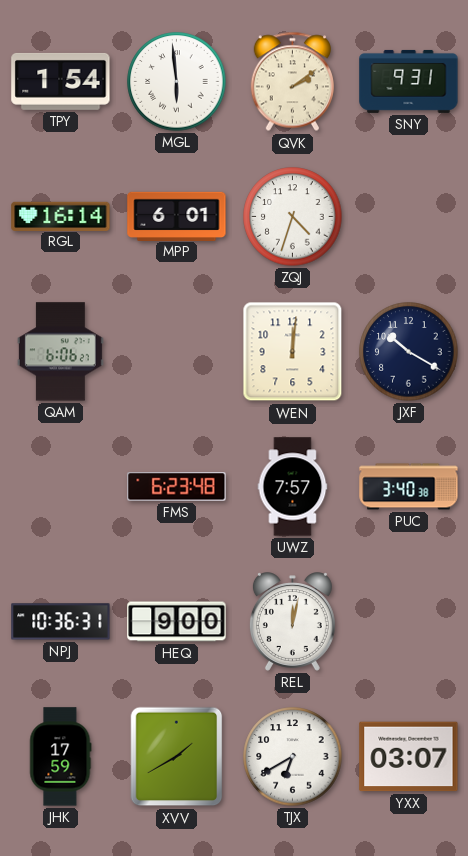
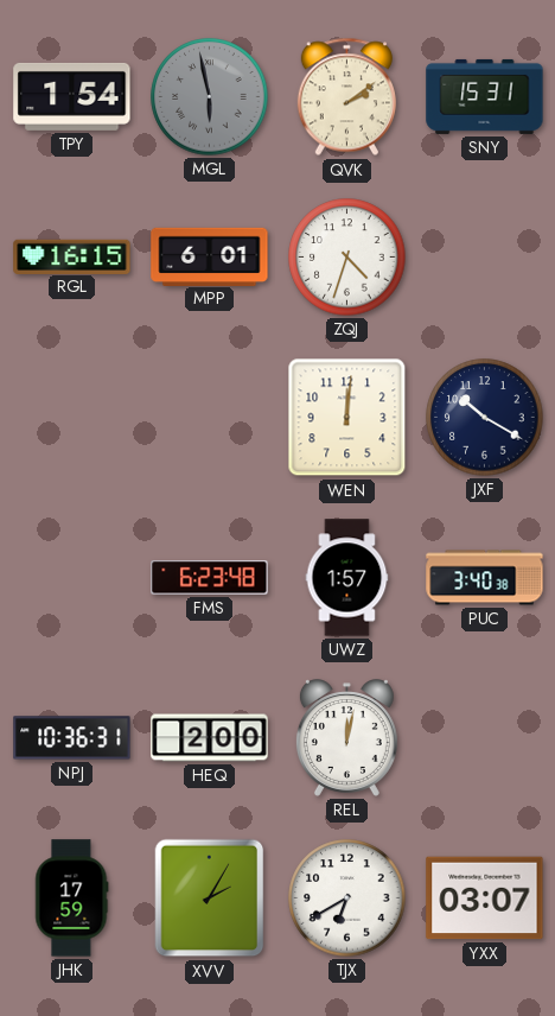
MGL: 5:59 -> 5:58 (210, 97)
MGL dial: white -> grey (210, 97)
SNY: 9:31 -> 15:31 (485, 96)
RGL: 16:14 -> 16:15 (72, 256)
QAM: 6:06 -> none (60, 352)
UWZ: 7:57 -> 1:57 (347, 578)
HEQ: 9:00 -> 2:00 (210, 738)
XVV: 1:40 -> 2:05 (210, 898)
